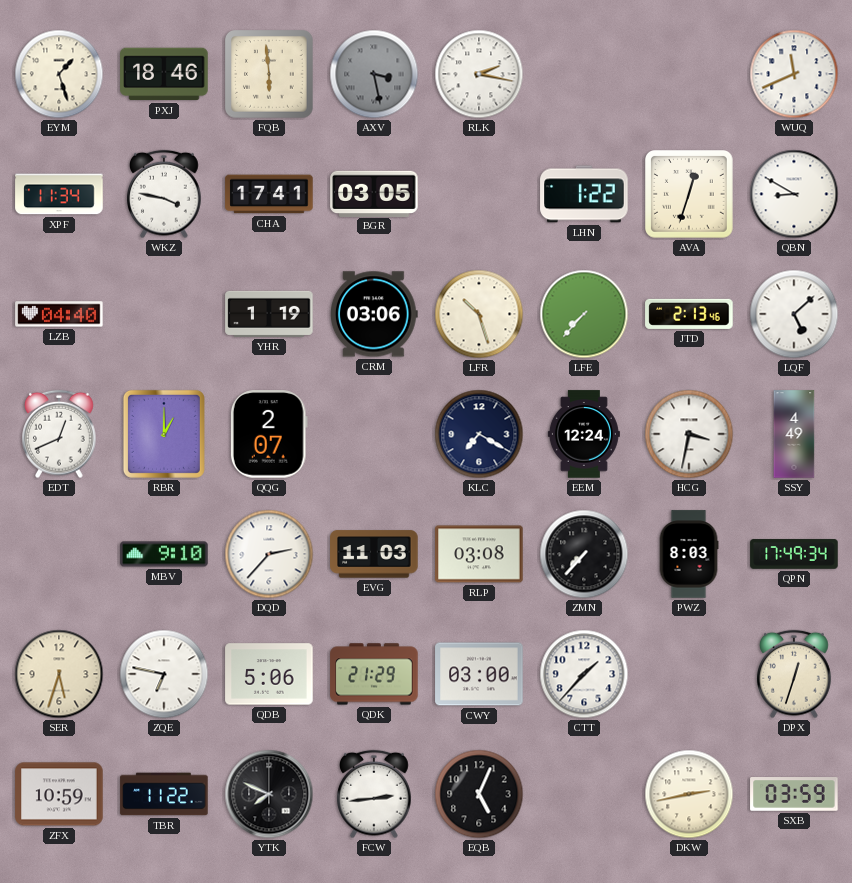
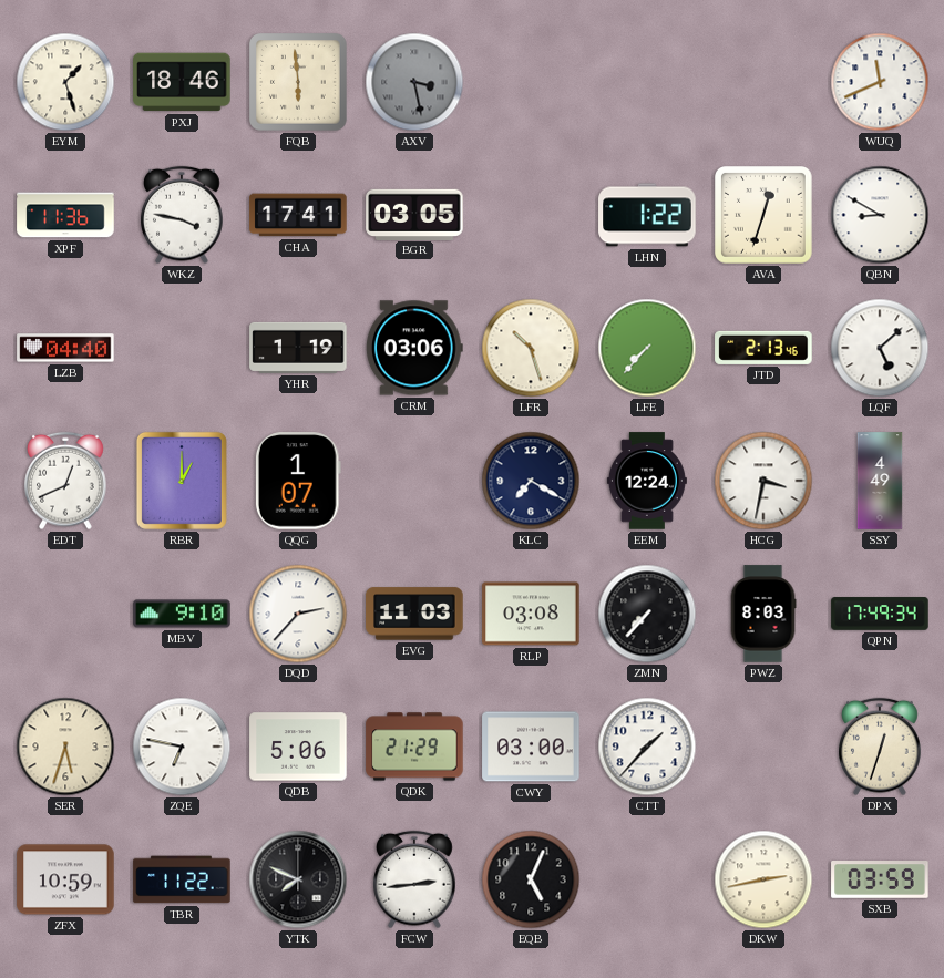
RLK: 2:17 -> none (479, 74)
XPF: 11:34 -> 11:36 (65, 215)
QQG: 2:07 -> 1:07 (298, 481)
